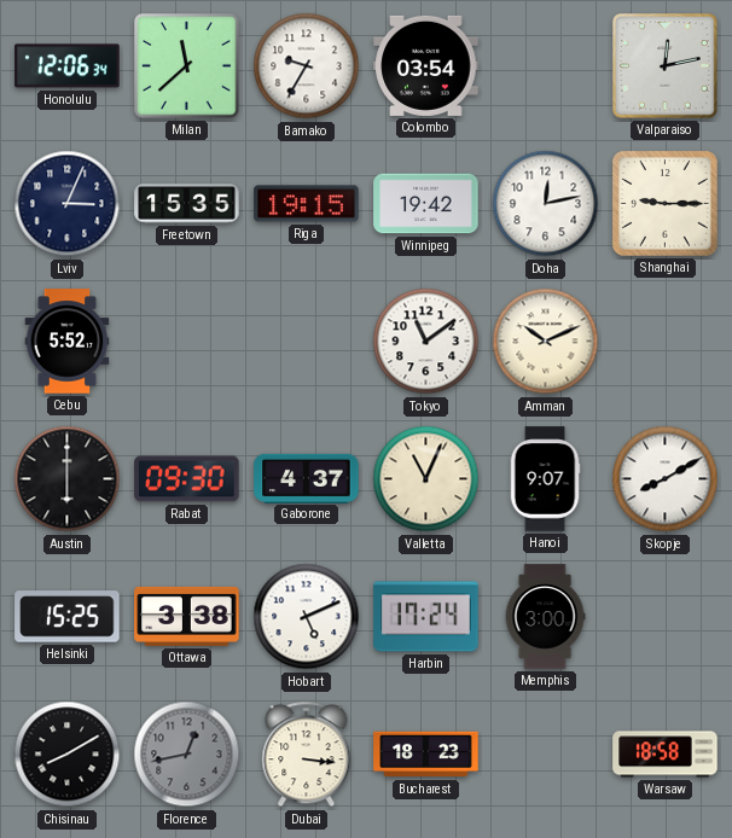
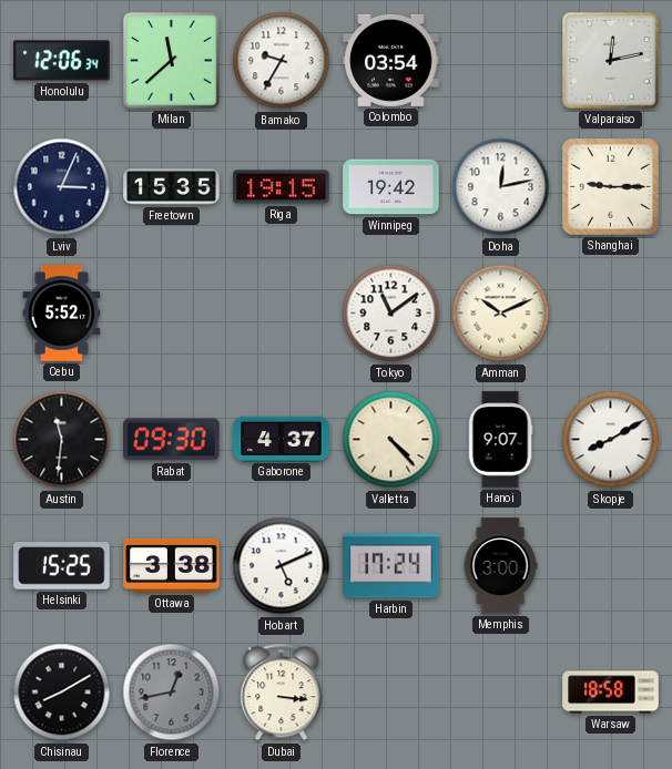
Austin: 6:00 -> 11:31 (62, 440)
Valletta: 11:04 -> 4:23 (391, 440)
Bucharest: 18:23 -> none (426, 755)
